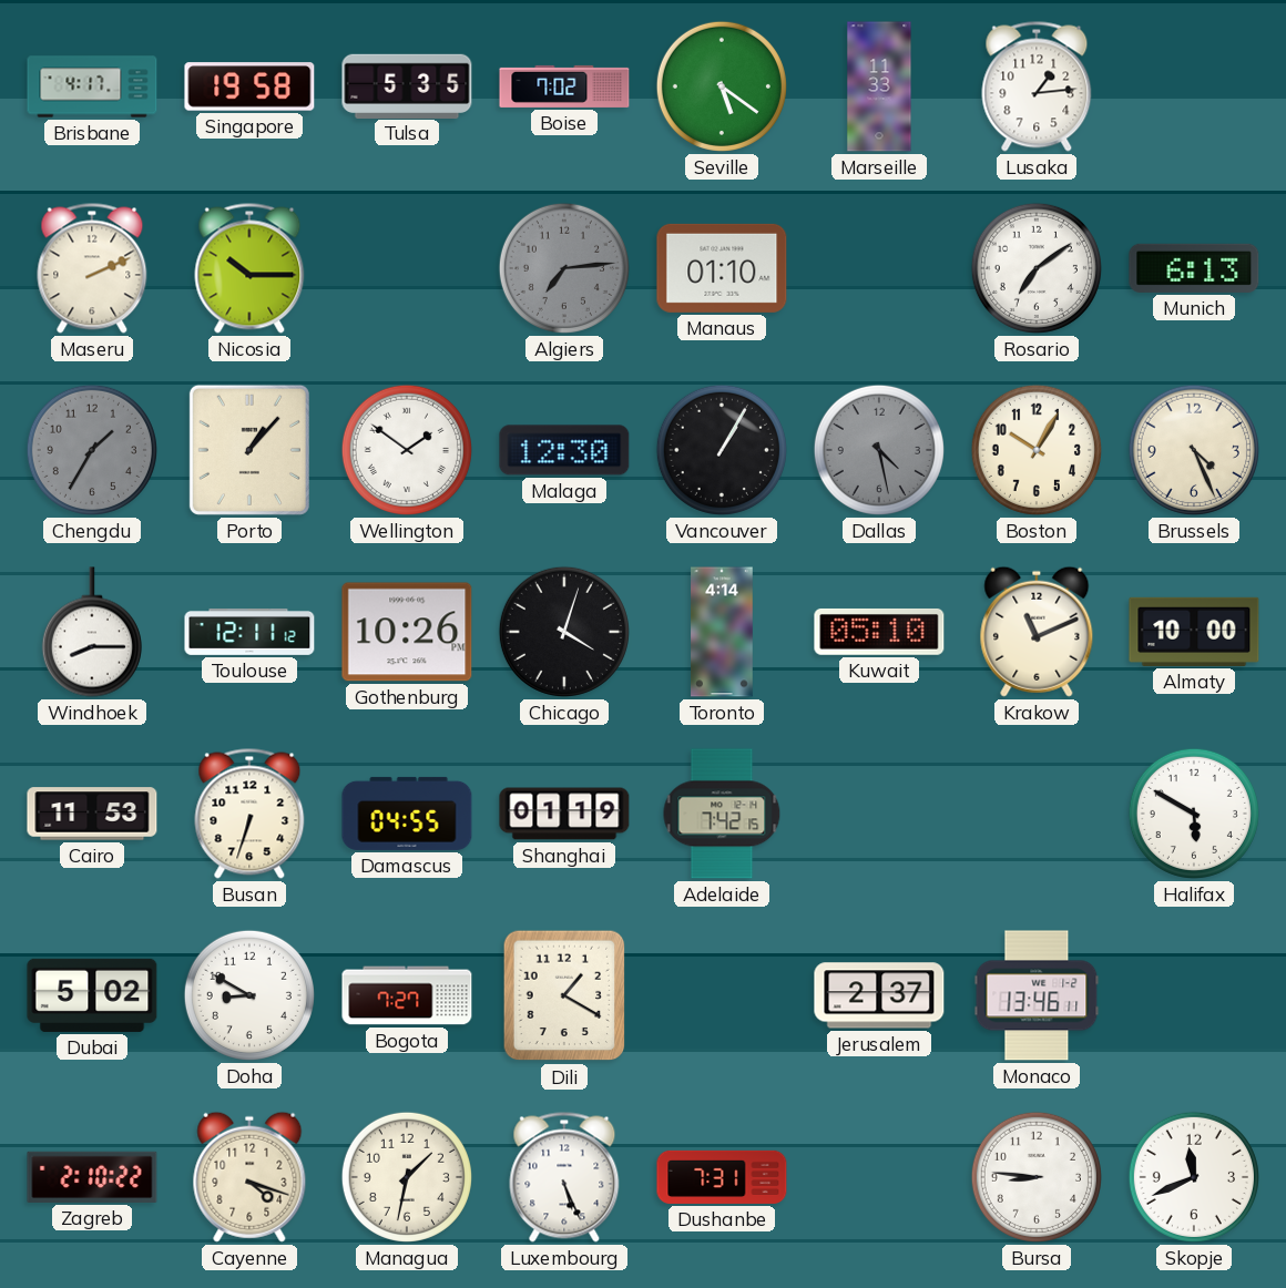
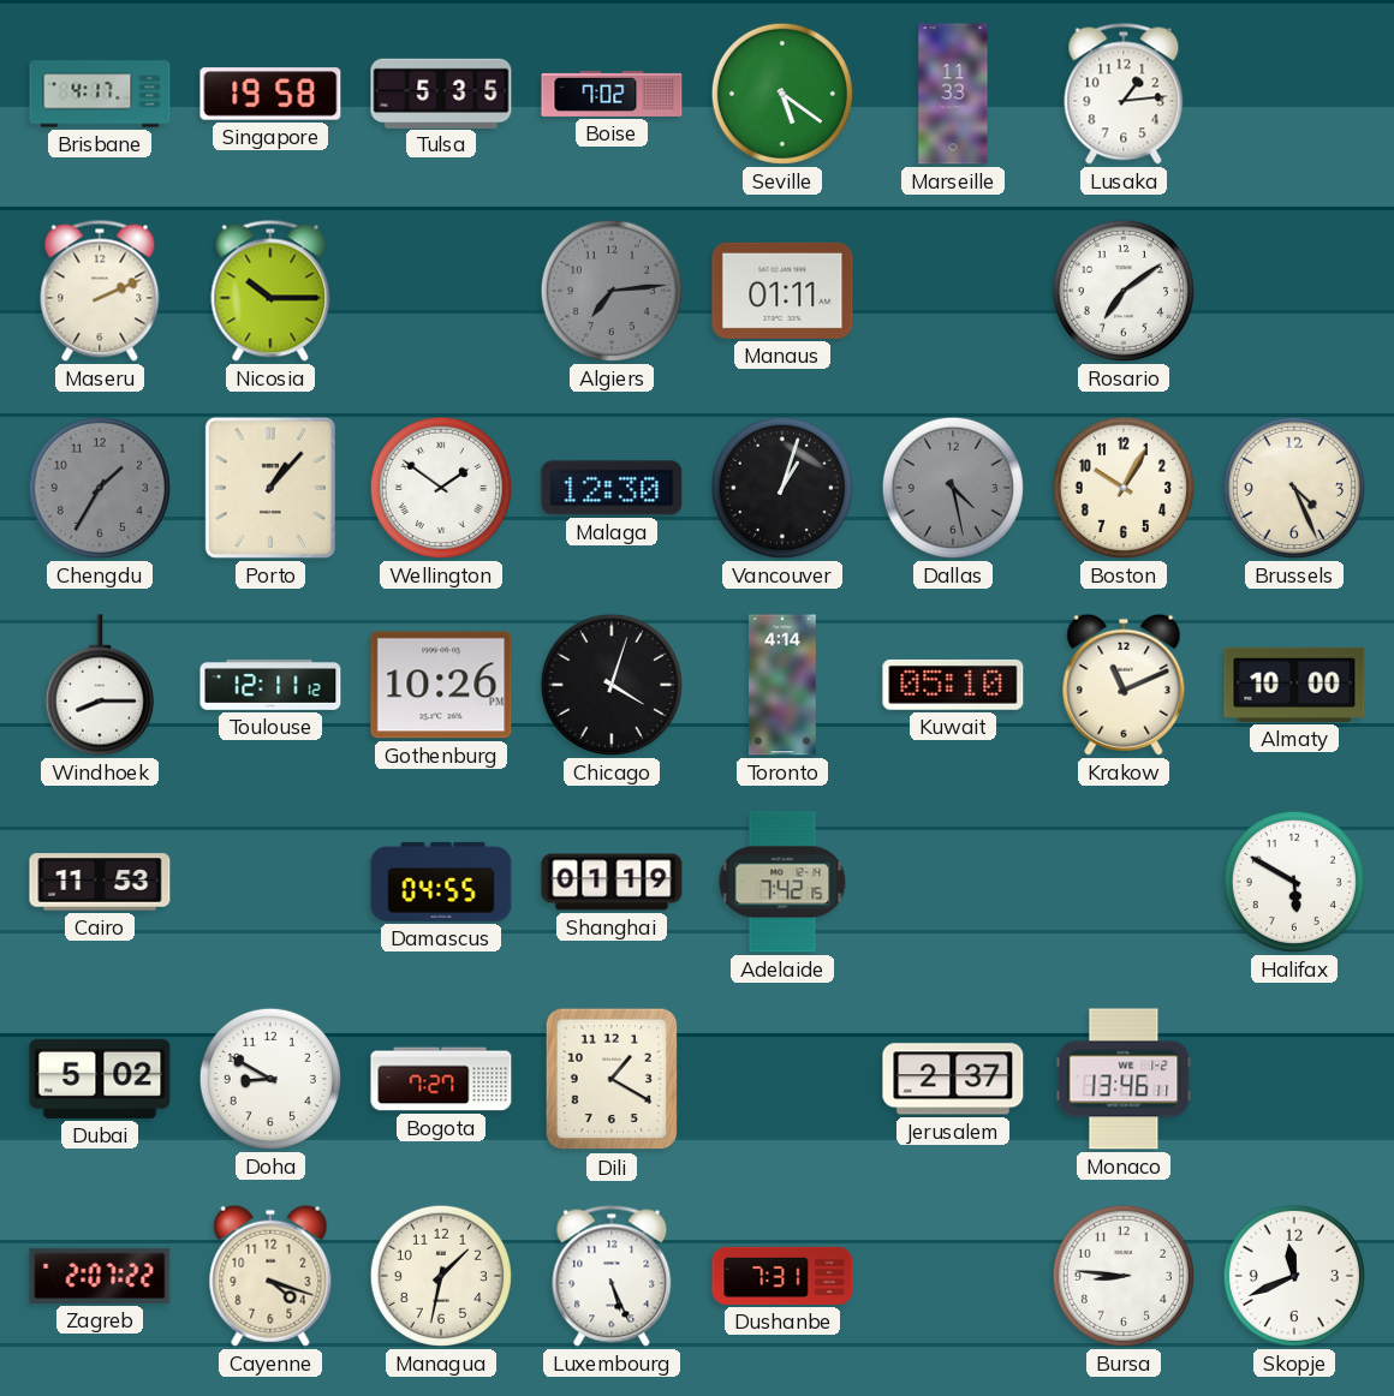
Manaus: 01:10 -> 01:11 (782, 291)
Munich: 6:13 -> none (1194, 268)
Vancouver: 1:05 -> 1:03 (782, 488)
Busan: 6:33 -> none (249, 814)
Zagreb: 2:10 -> 2:07 (100, 1276)
